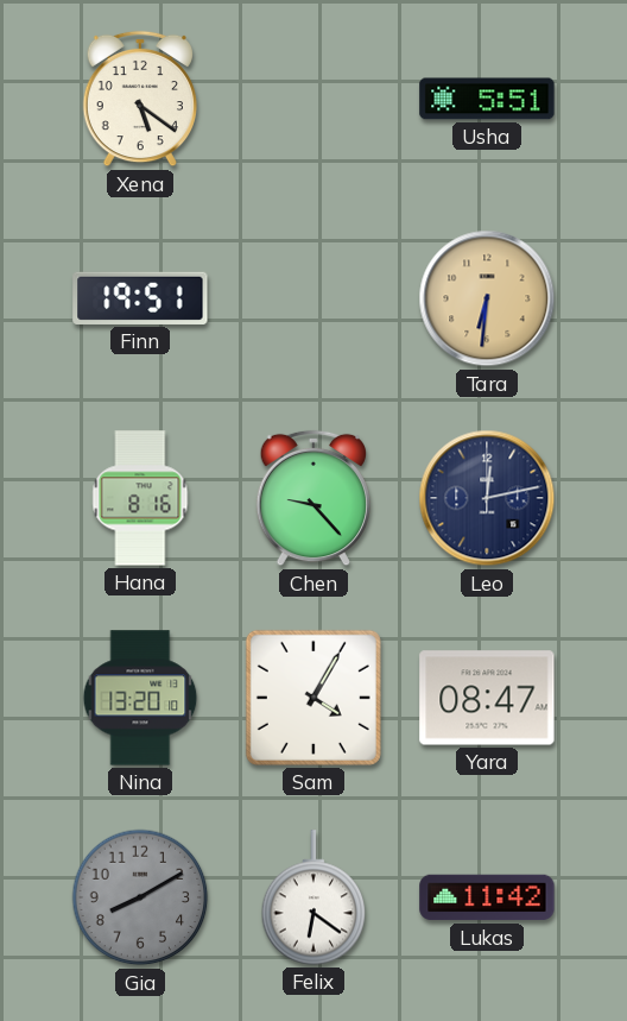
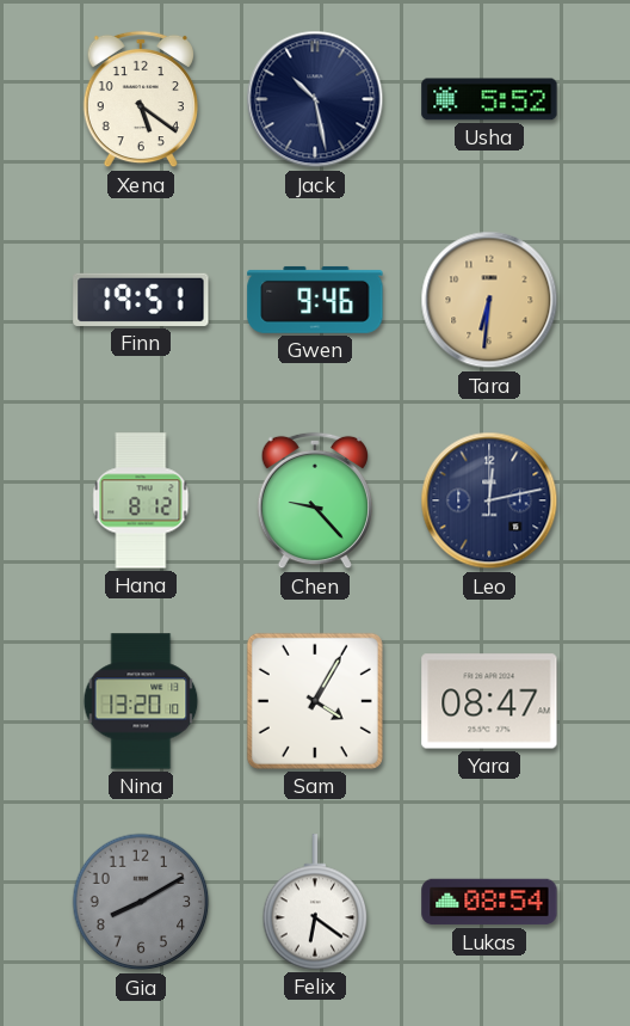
Jack: none -> 10:28 (315, 99)
Usha: 5:51 -> 5:52 (489, 99)
Gwen: none -> 9:46 (315, 300)
Hana: 8:16 -> 8:12 (141, 500)
Lukas: 11:42 -> 08:54 (489, 902)
